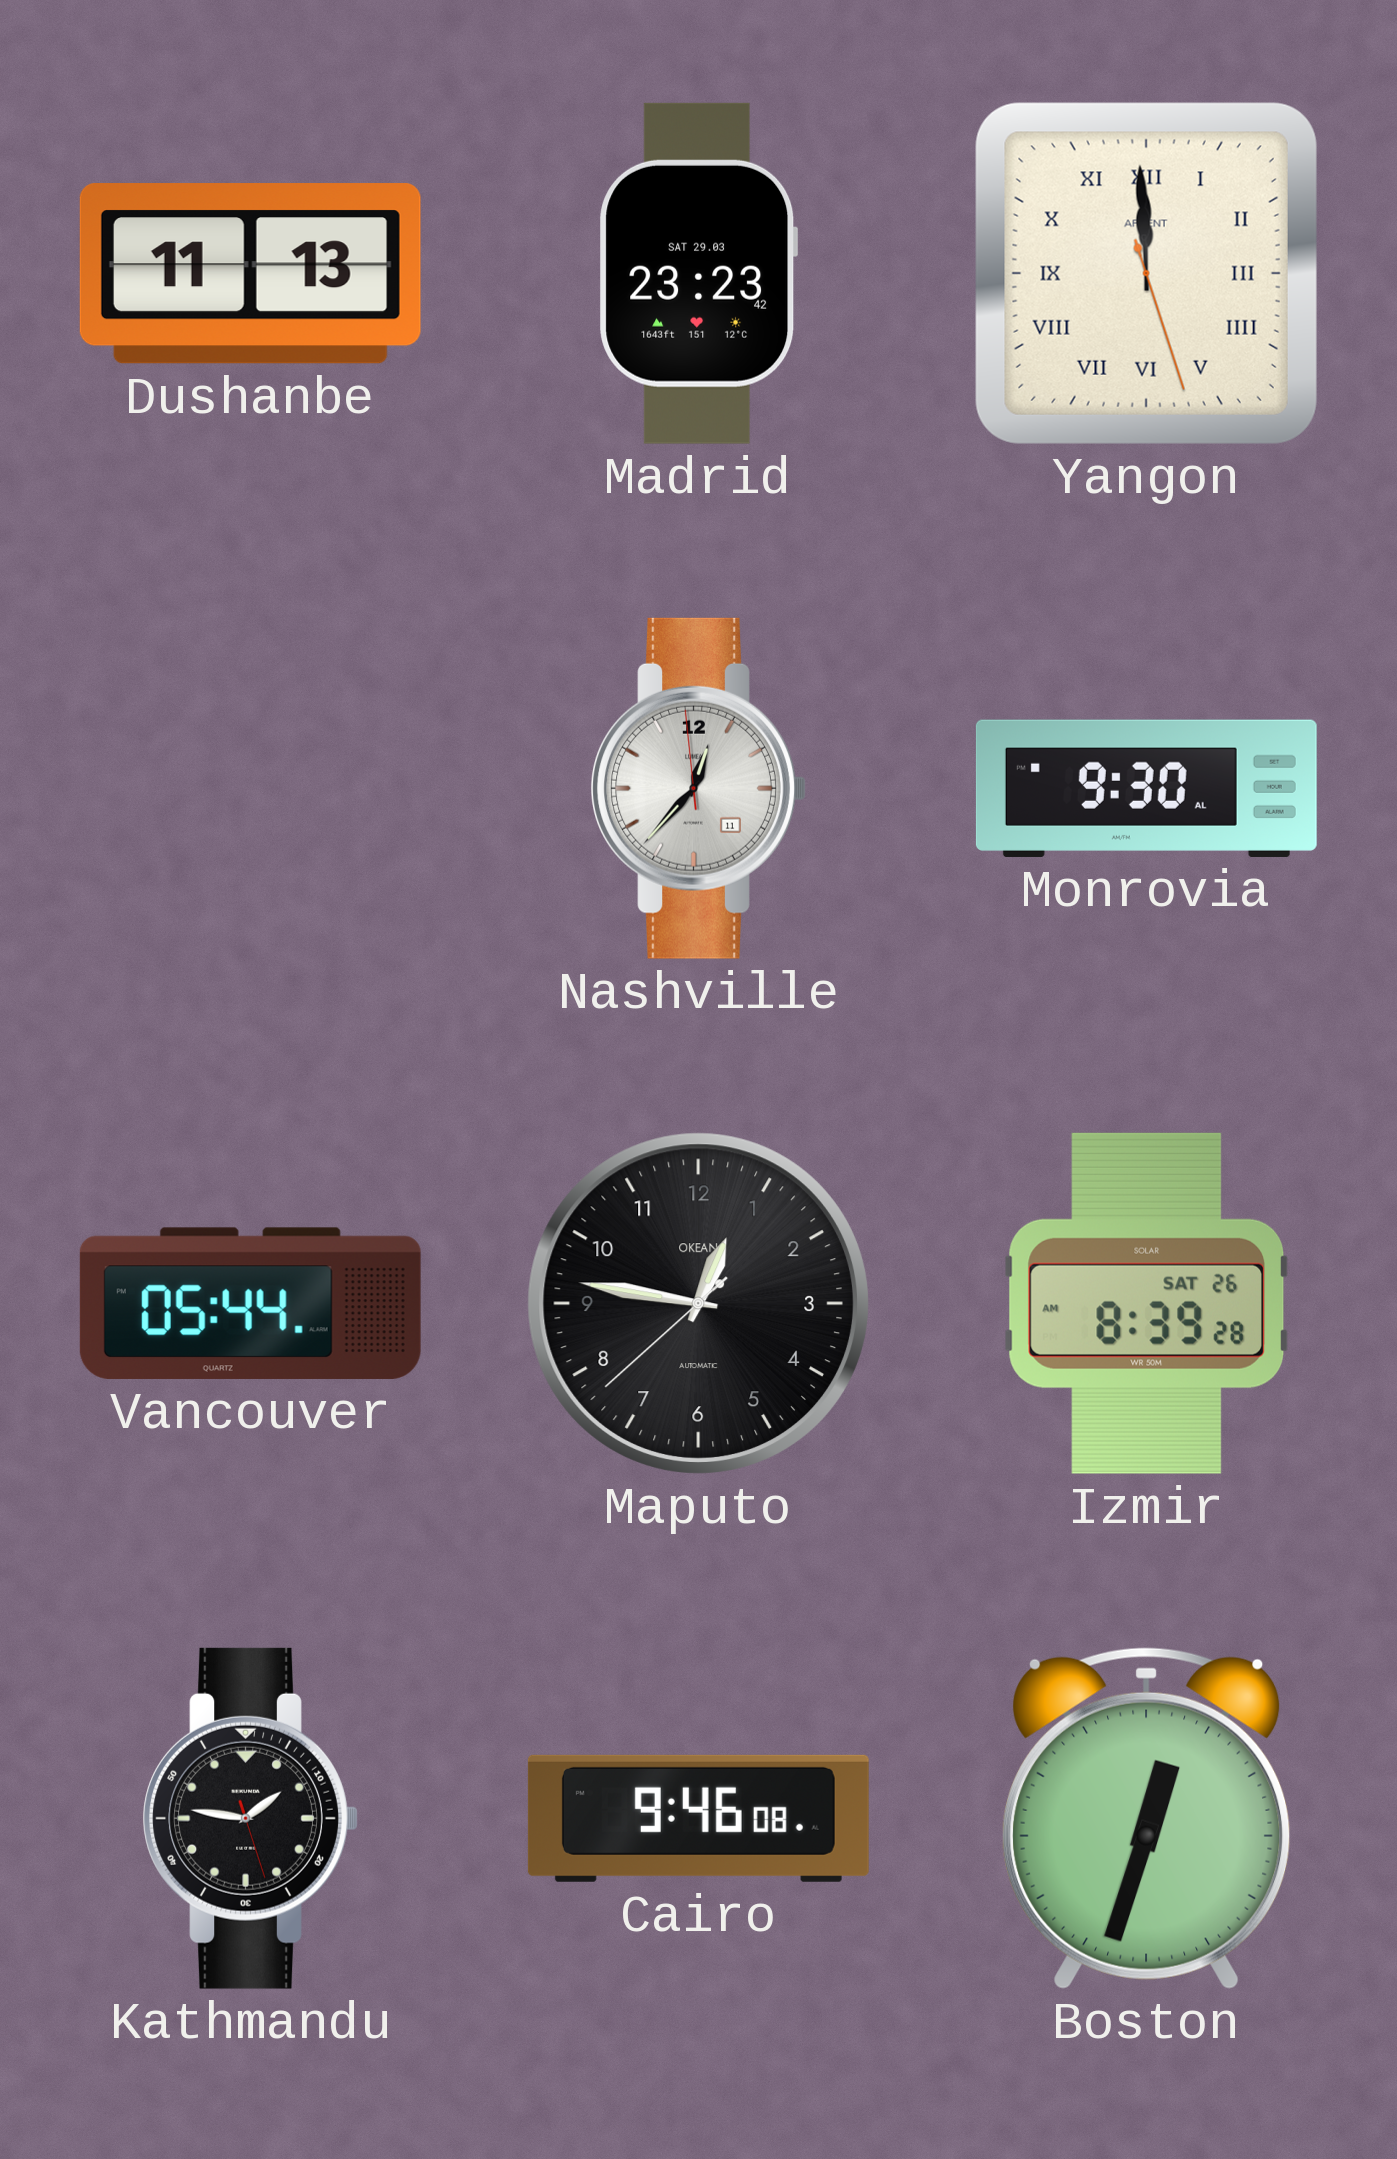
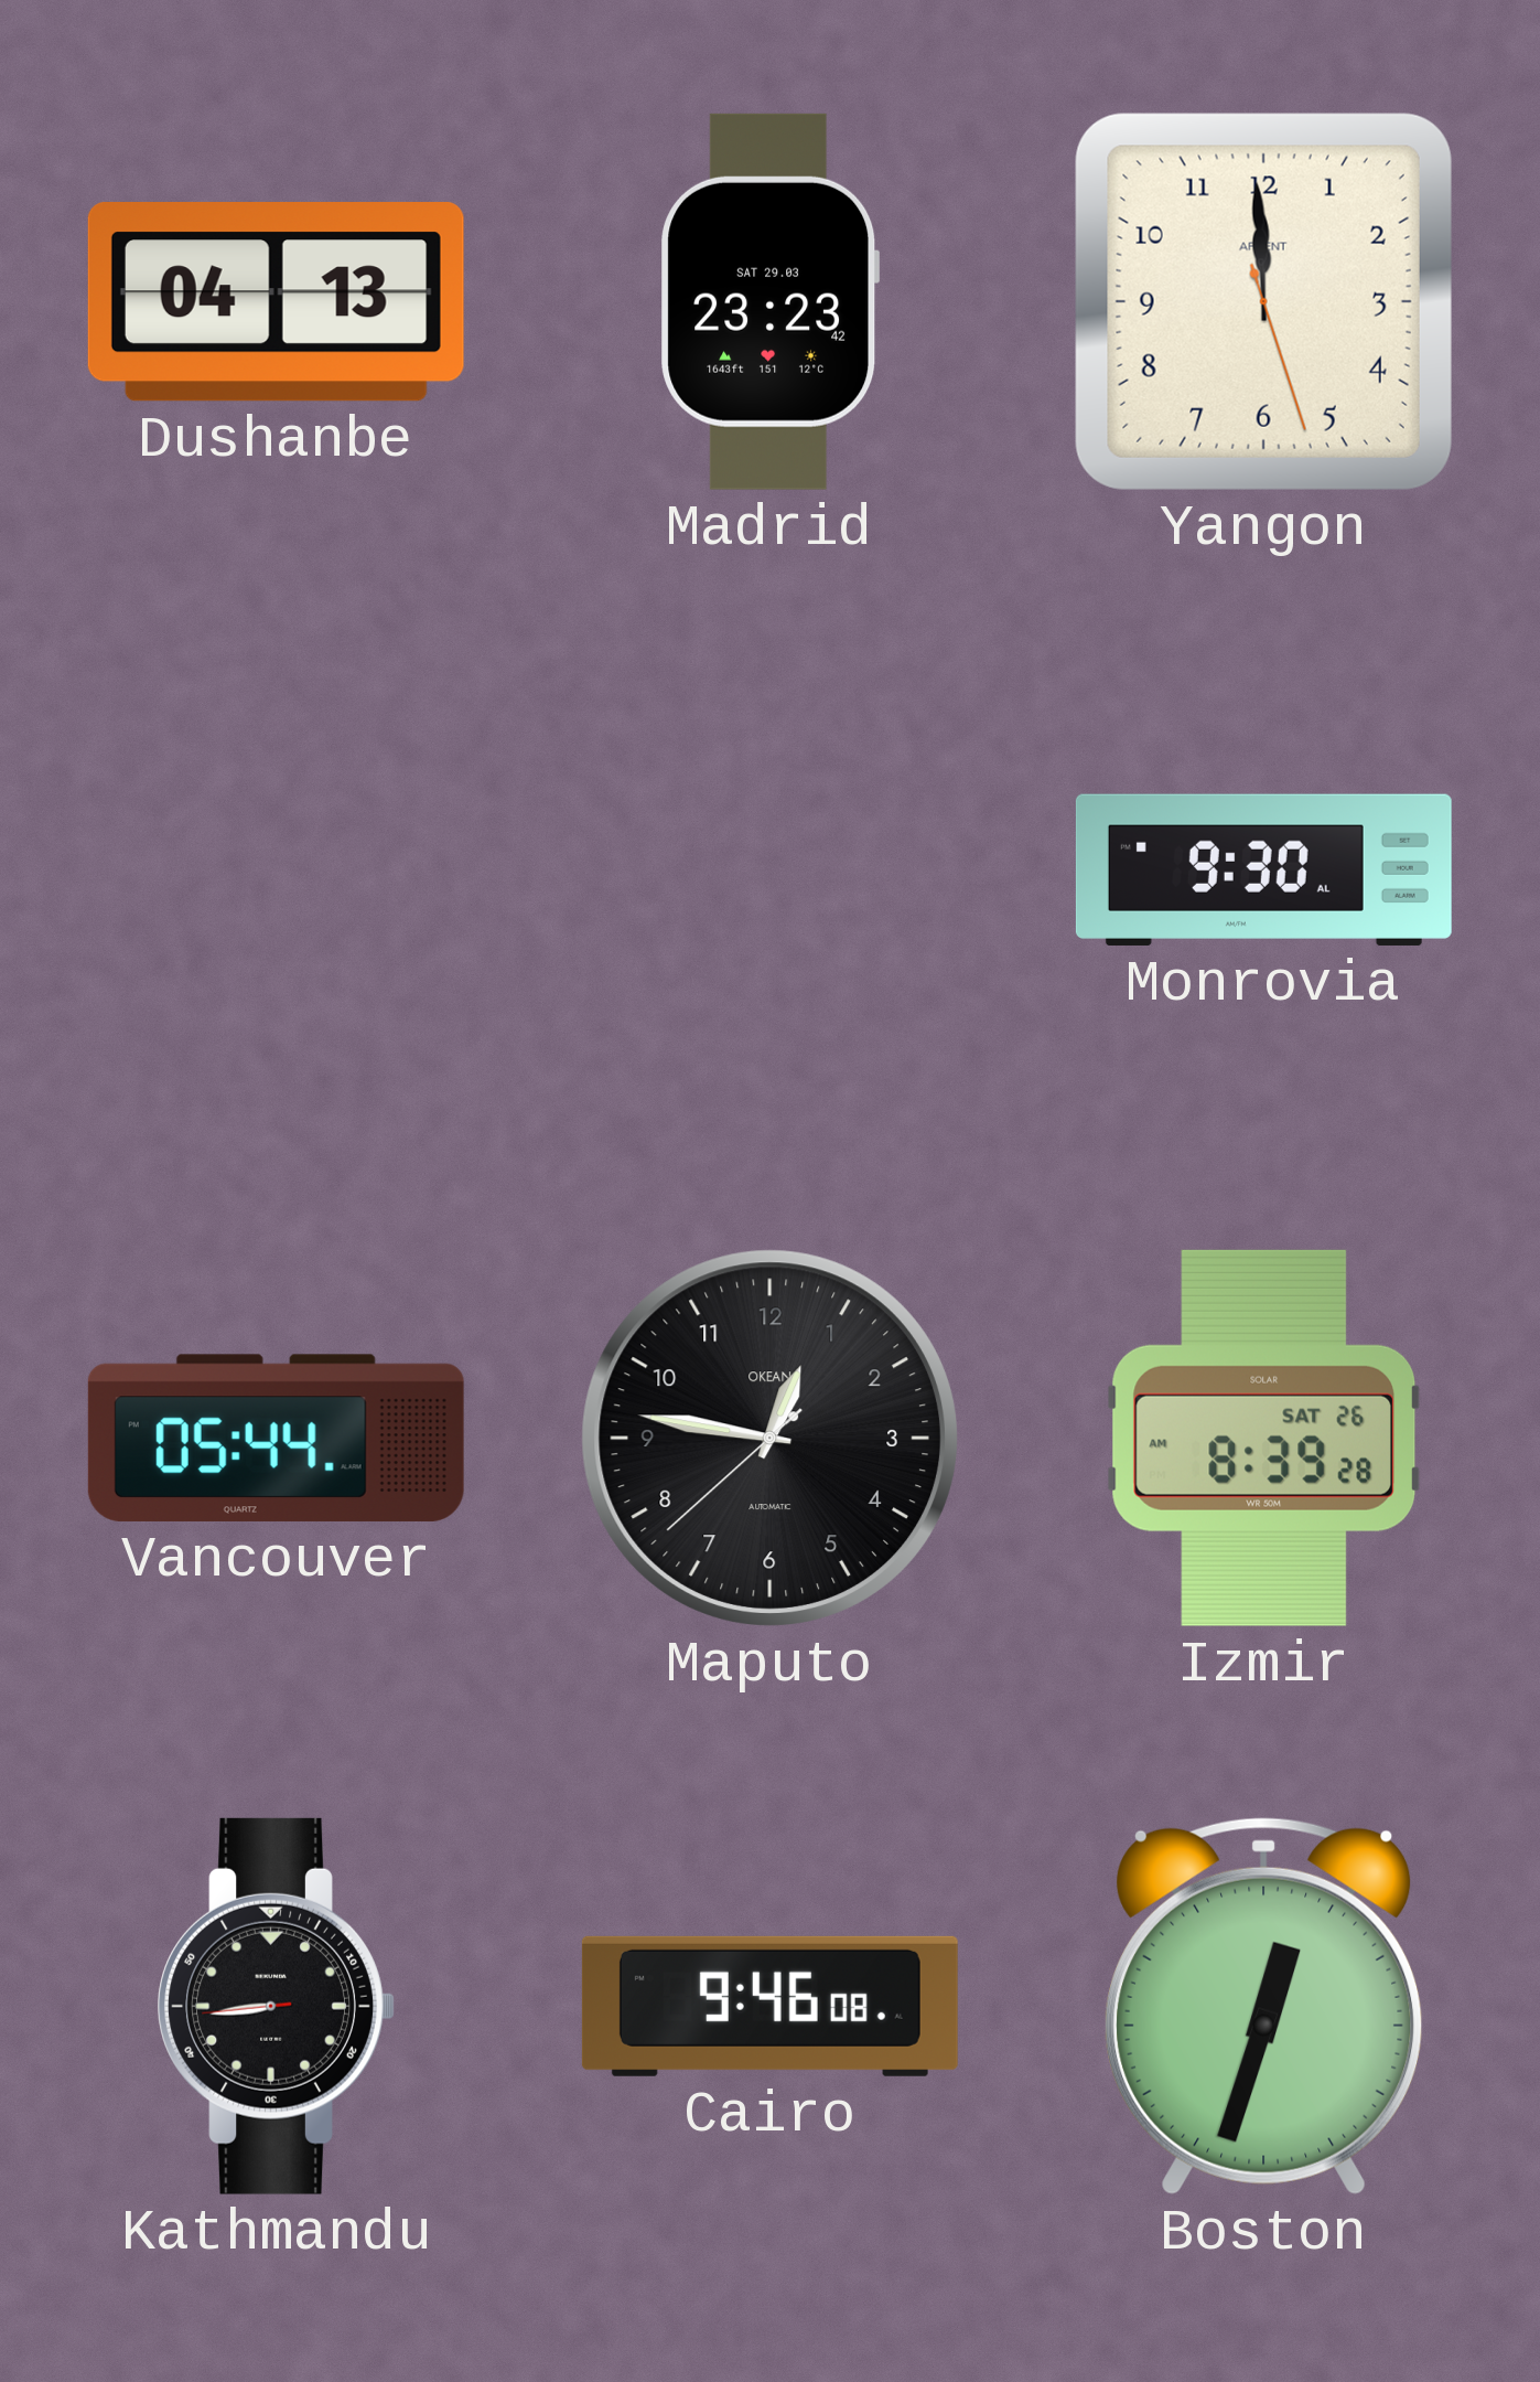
Dushanbe: 11:13 -> 04:13 (276, 302)
Yangon numerals: Roman -> Arabic (1263, 301)
Nashville: 12:36 -> none (698, 788)
Kathmandu: 1:46 -> 8:43 (276, 2006)
